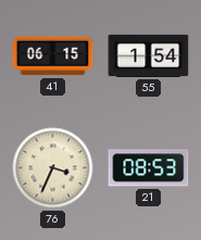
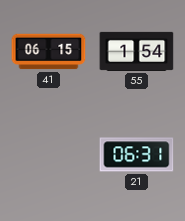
76: 3:34 -> none (53, 168)
21: 08:53 -> 06:31 (137, 155)
